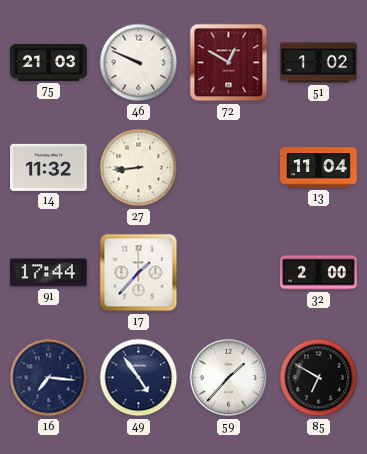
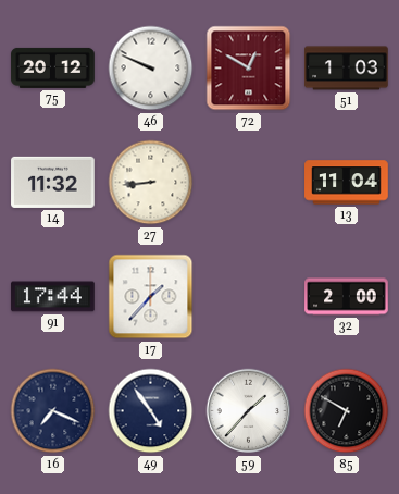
75: 21:03 -> 20:12 (53, 67)
51: 1:02 -> 1:03 (347, 69)
16: 7:16 -> 7:19 (53, 411)
